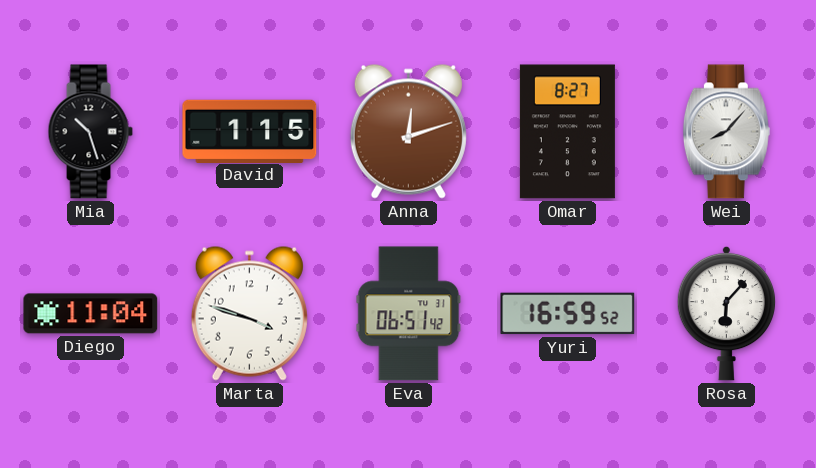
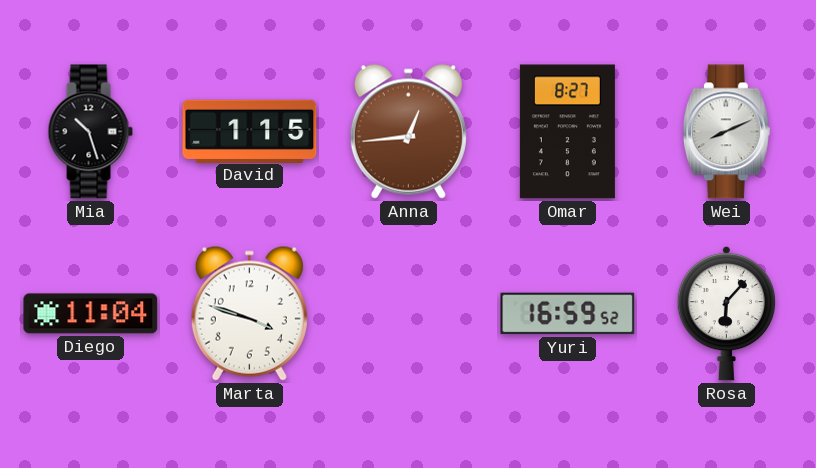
Anna: 12:12 -> 12:44 (408, 131)
Wei: 8:07 -> 8:11 (726, 132)
Eva: 06:51 -> none (409, 314)
